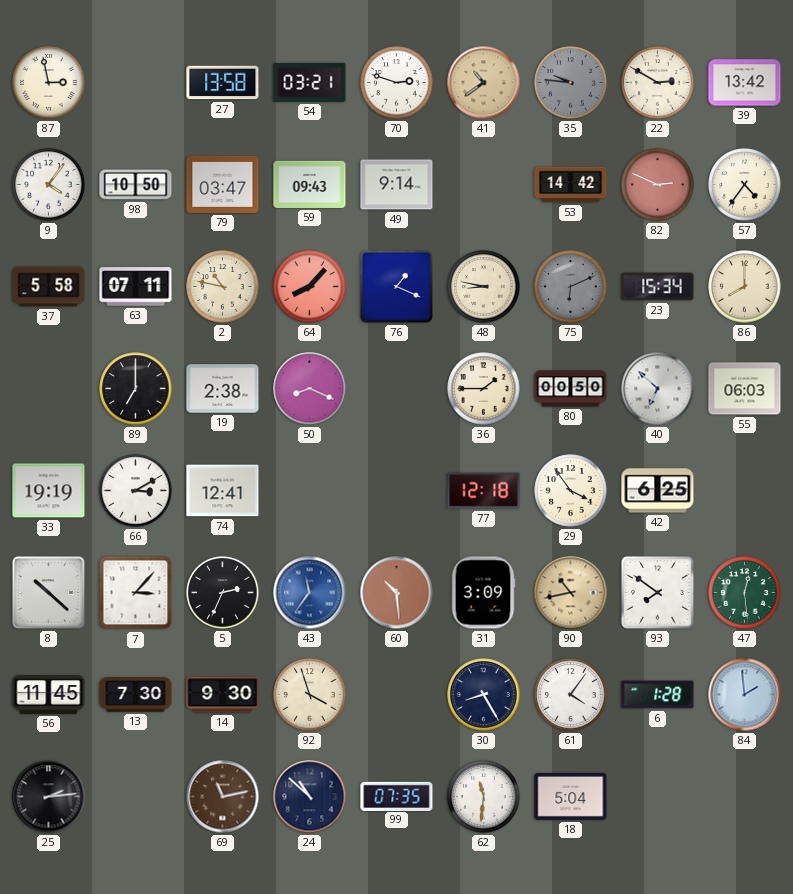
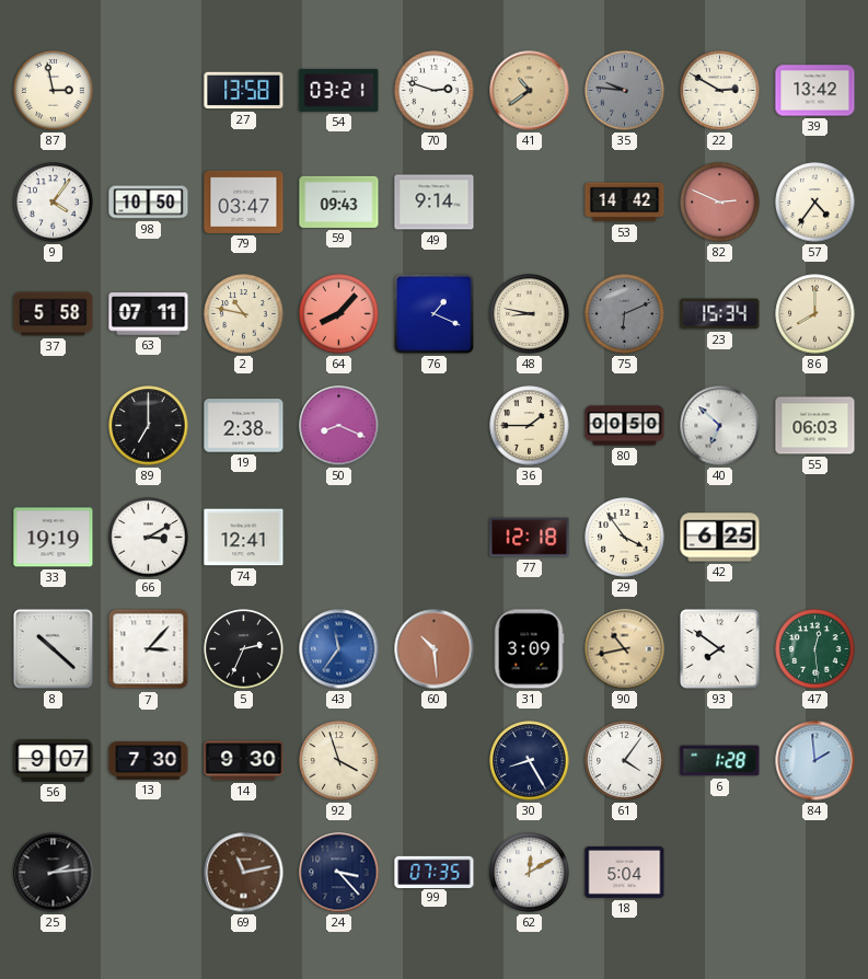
56: 11:45 -> 9:07 (54, 761)
24: 10:52 -> 3:23 (339, 873)
62: 11:31 -> 12:10 (530, 873)
